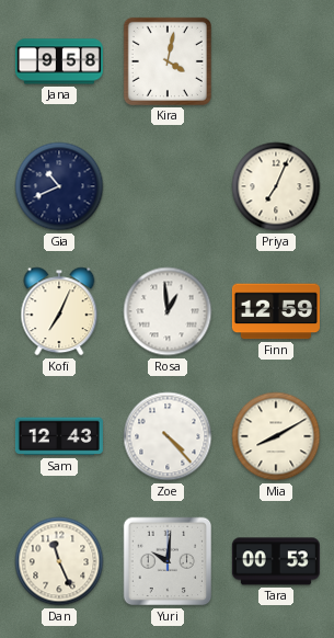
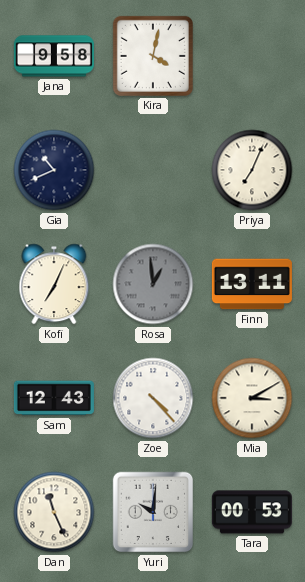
Rosa dial: white -> grey (153, 284)
Finn: 12:59 -> 13:11 (252, 284)
Mia: 8:10 -> 3:10 (252, 398)
